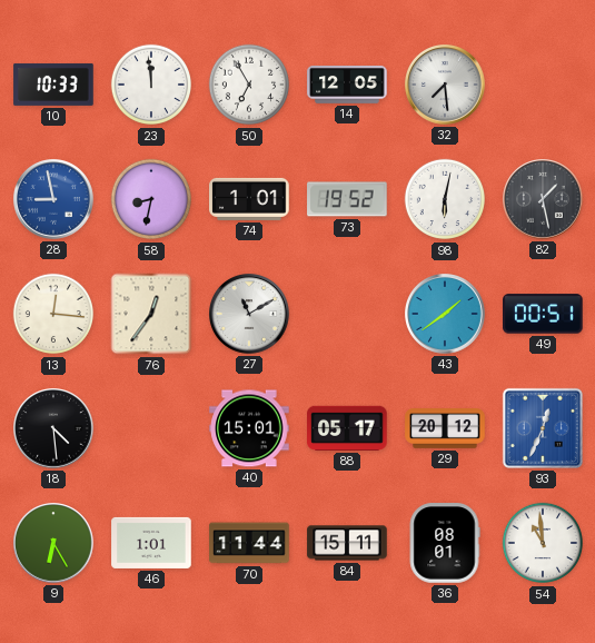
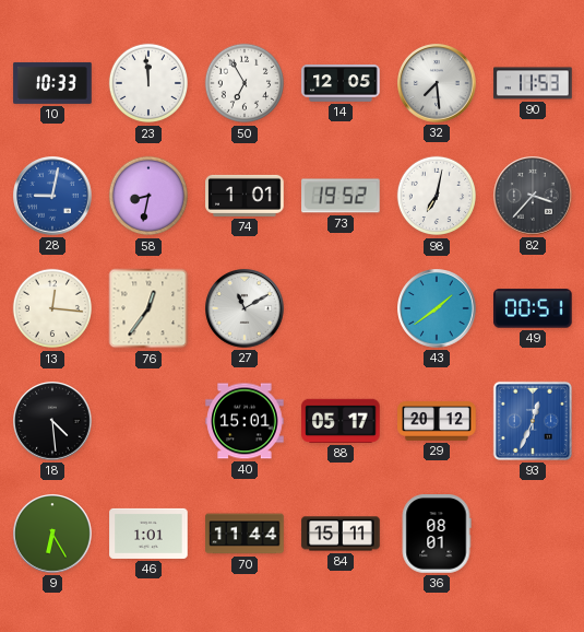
90: none -> 11:53 (533, 83)
28: 8:58 -> 9:02 (52, 196)
98: 6:02 -> 7:02 (437, 196)
82: 1:28 -> 3:37 (533, 196)
54: 10:59 -> none (543, 543)
